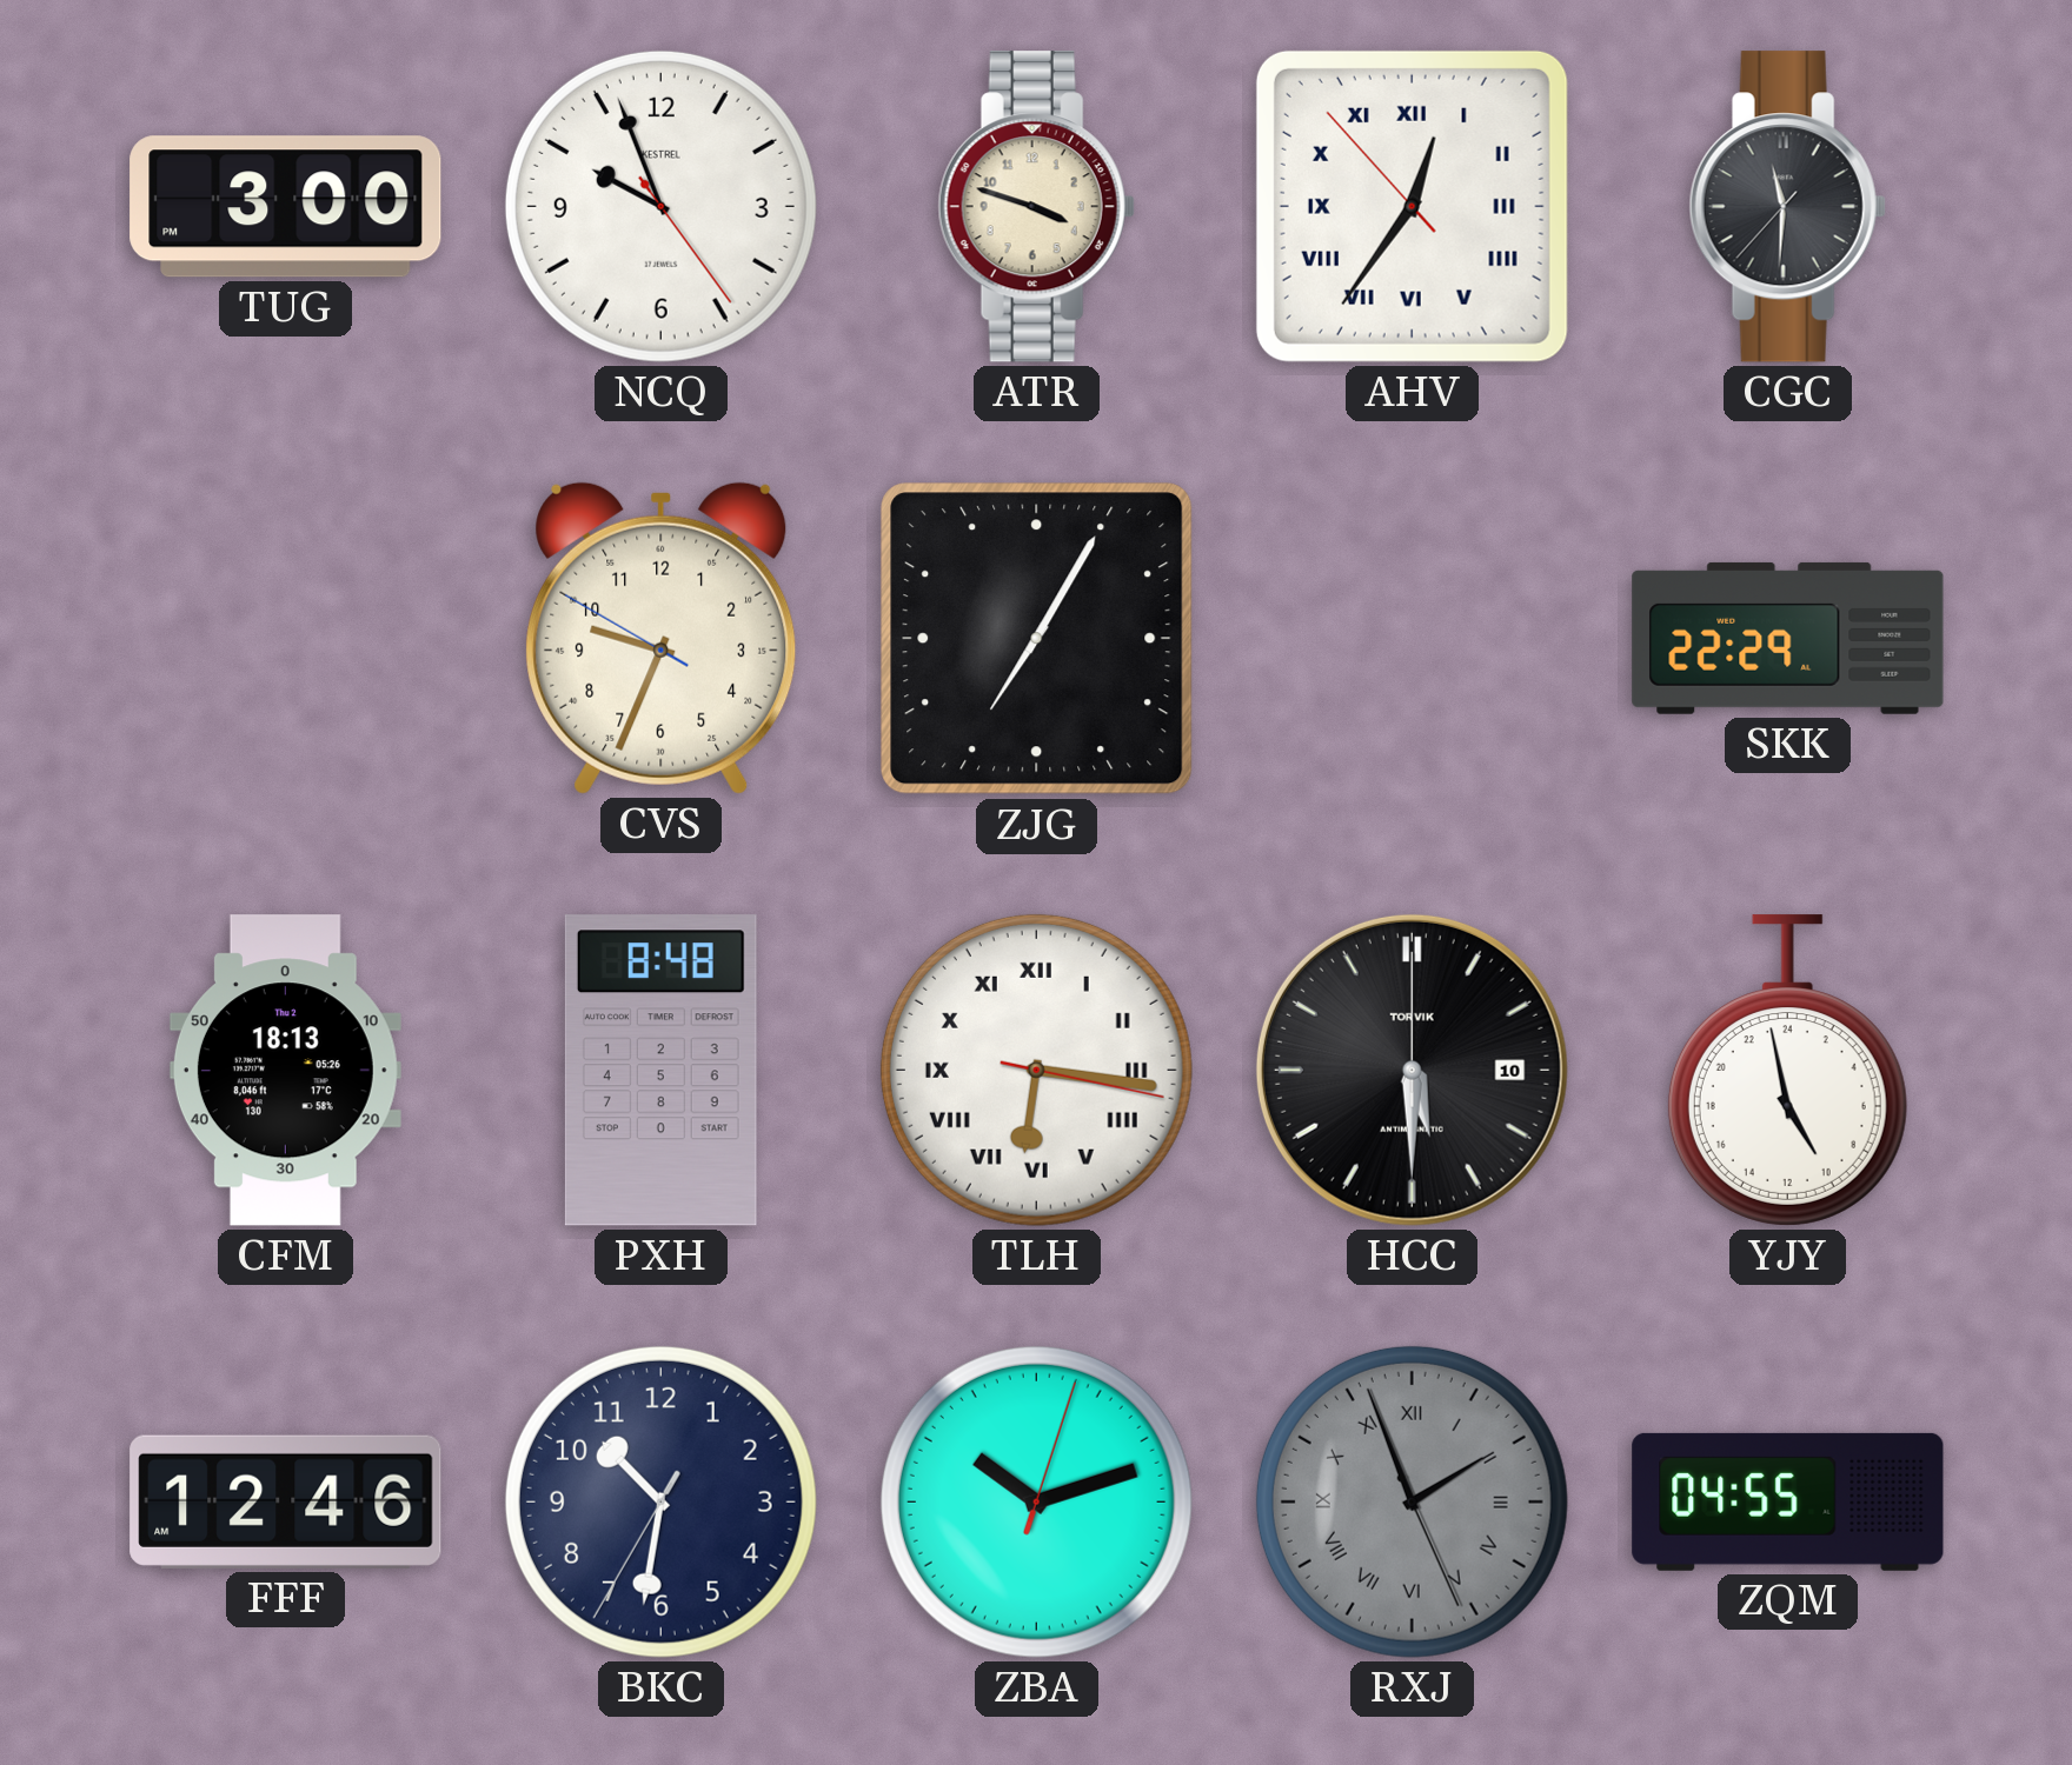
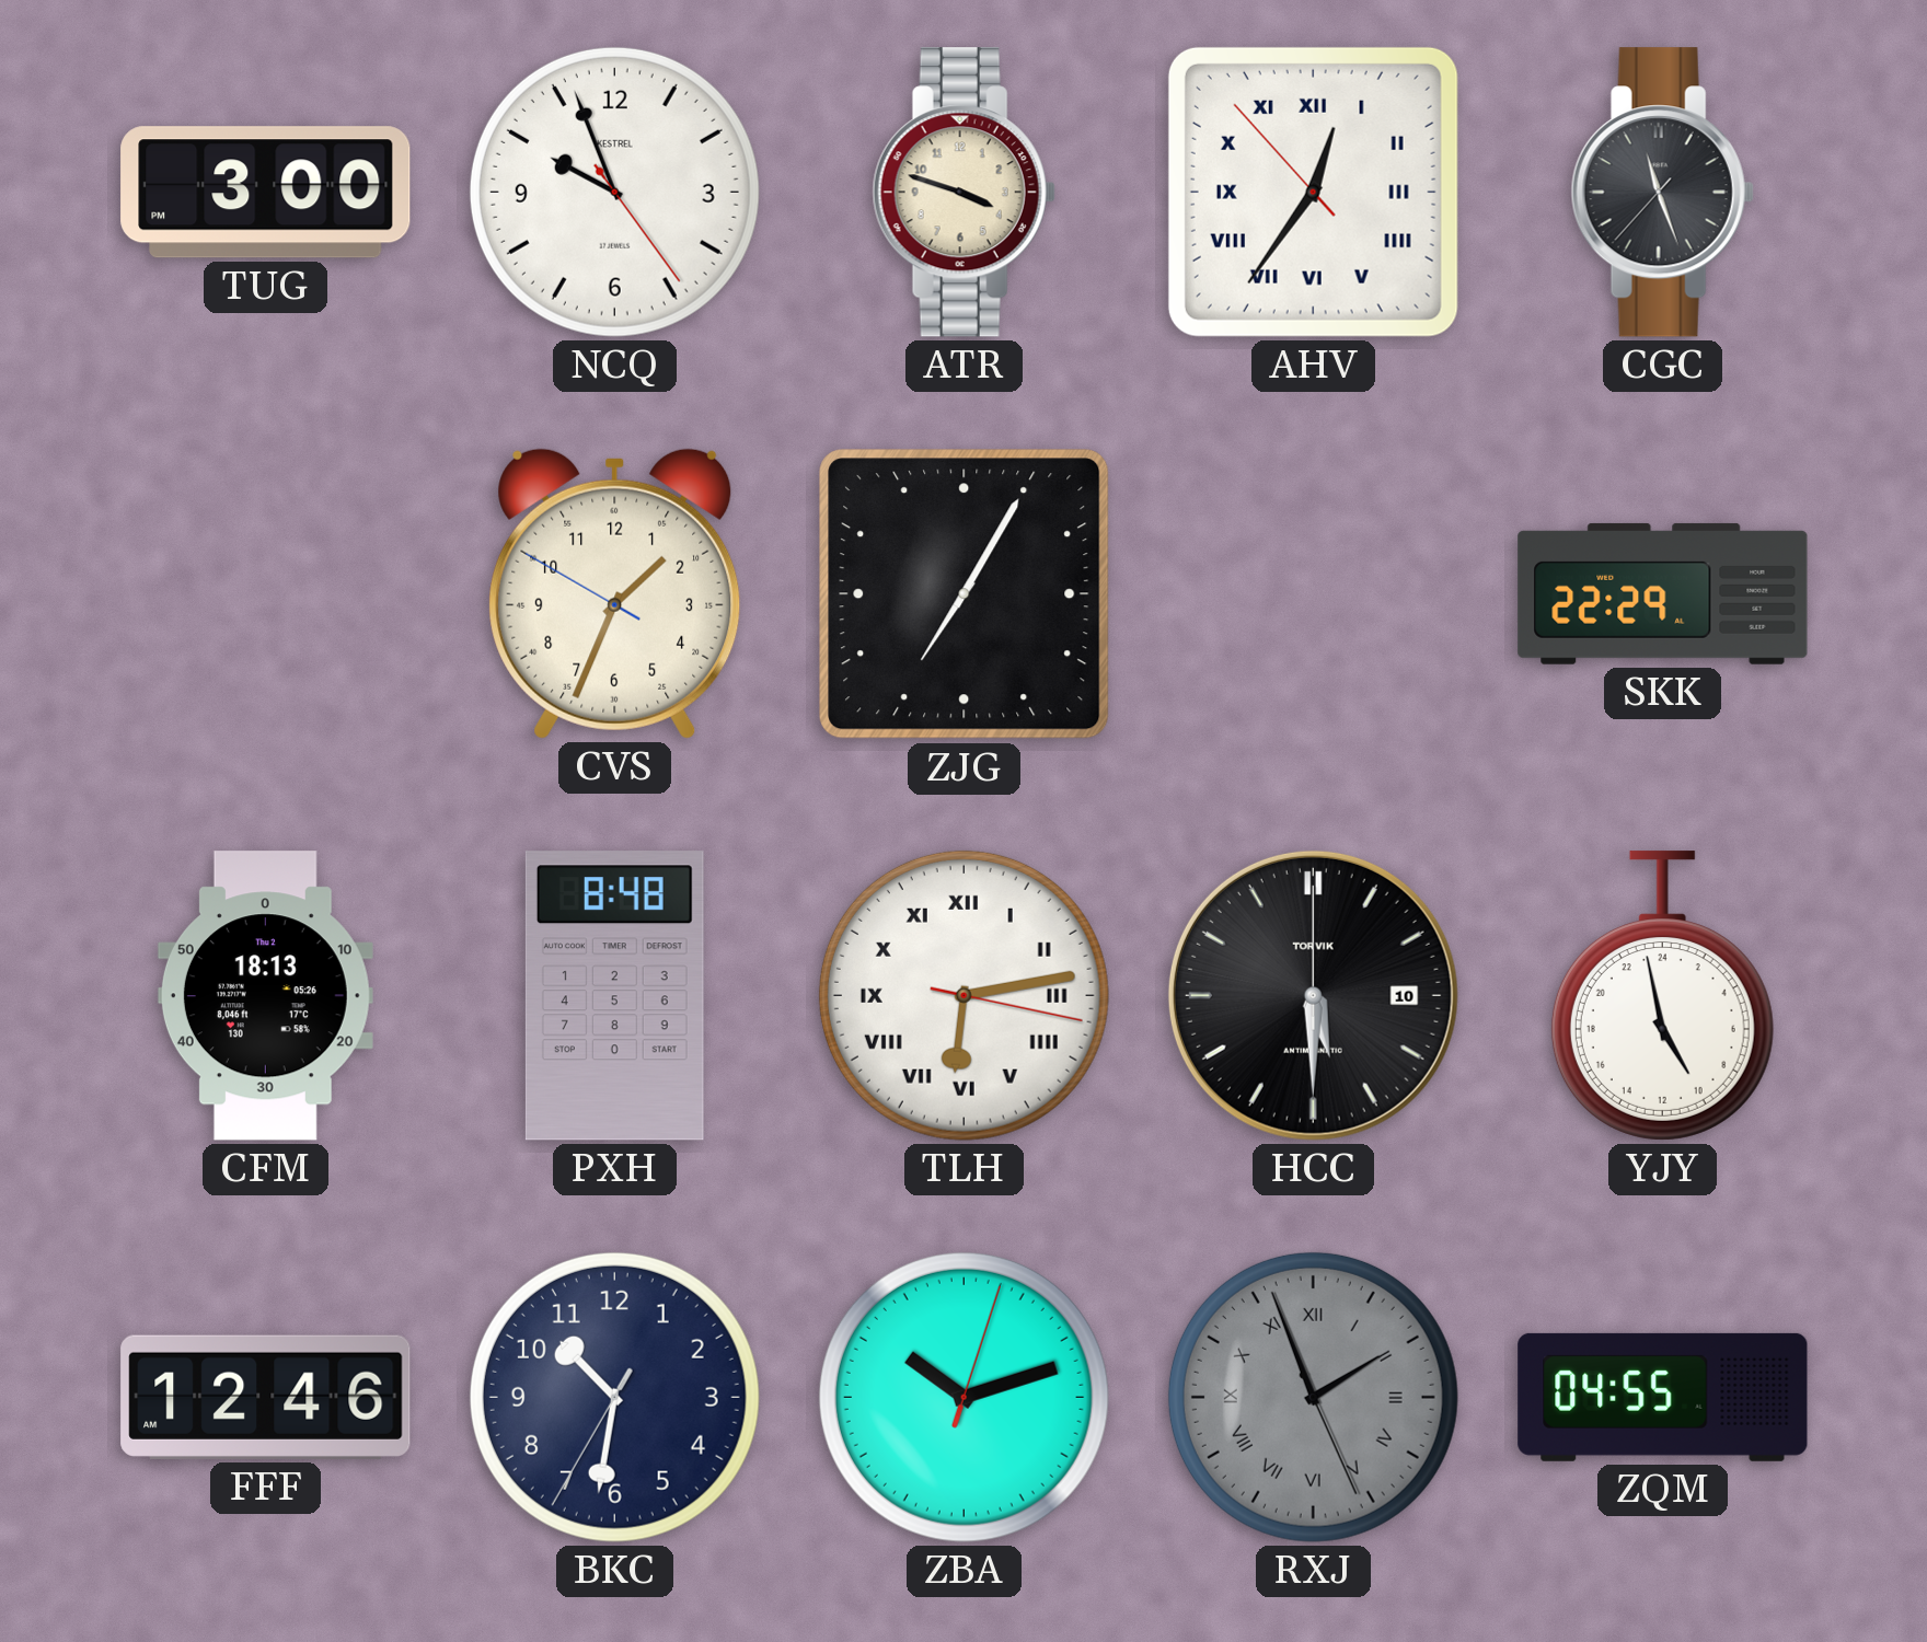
CGC: 11:30 -> 11:26 (1662, 193)
CVS: 9:33 -> 1:33 (615, 593)
TLH: 6:16 -> 6:13 (964, 995)
